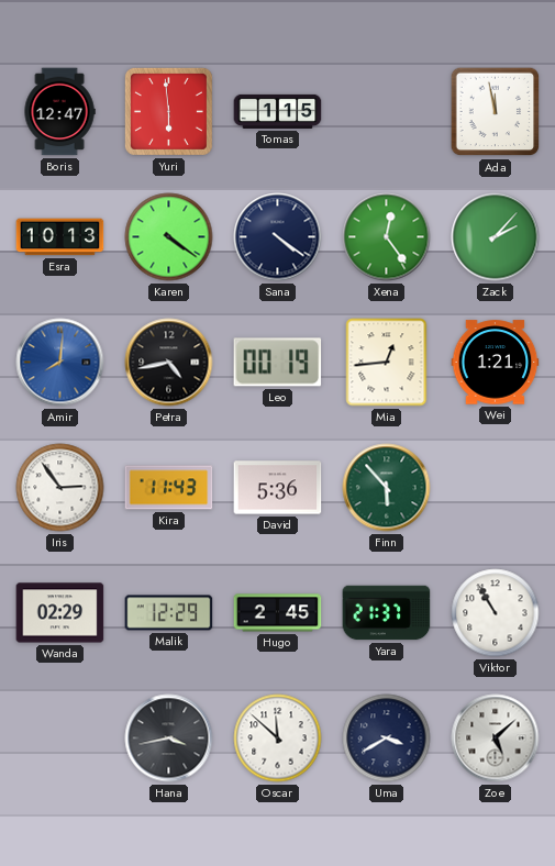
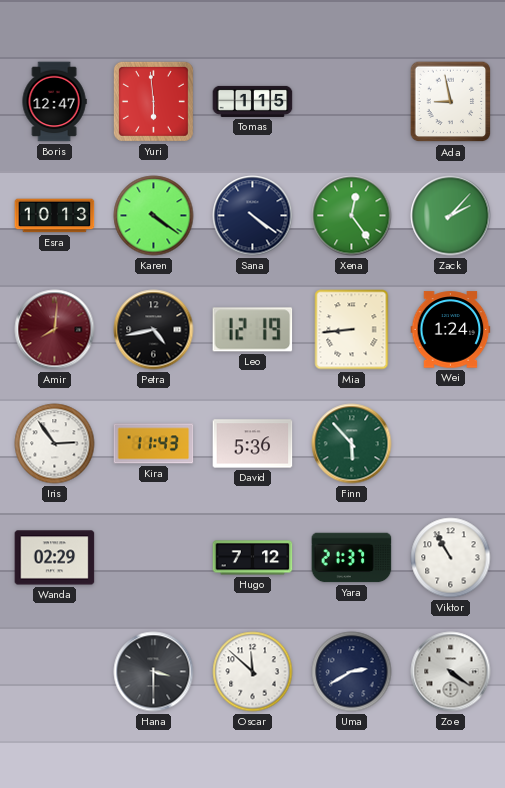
Ada: 11:58 -> 8:58 (451, 102)
Amir dial: blue -> burgundy (55, 330)
Leo: 00:19 -> 12:19 (253, 330)
Mia: 12:44 -> 8:44 (352, 330)
Wei: 1:21 -> 1:24 (451, 330)
Malik: 12:29 -> none (169, 613)
Hugo: 2:45 -> 7:12 (253, 558)
Hana: 3:43 -> 3:30 (154, 672)
Uma: 3:40 -> 2:40 (352, 672)
Zoe: 5:08 -> 4:21 (451, 672)
